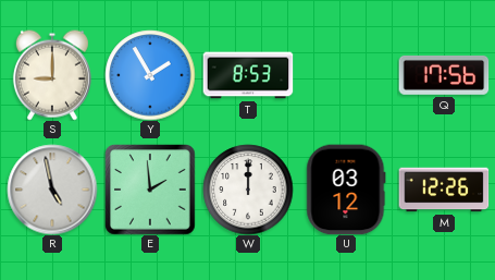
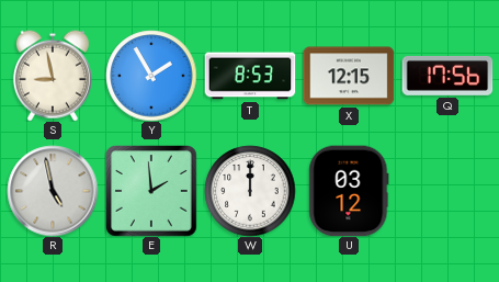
S: 9:00 -> 8:58 (53, 76)
X: none -> 12:15 (349, 76)
M: 12:26 -> none (444, 190)
